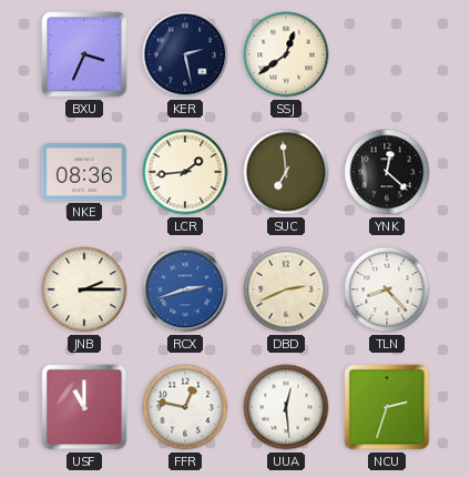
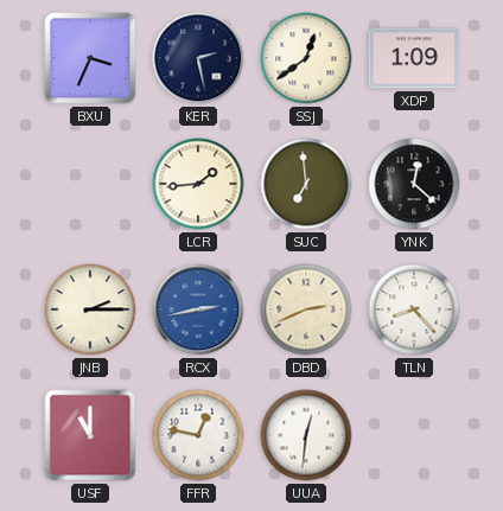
XDP: none -> 1:09 (414, 58)
NKE: 08:36 -> none (84, 172)
RCX: 2:42 -> 2:43 (198, 309)
UUA: 12:29 -> 12:31 (306, 435)
NCU: 2:33 -> none (387, 407)
